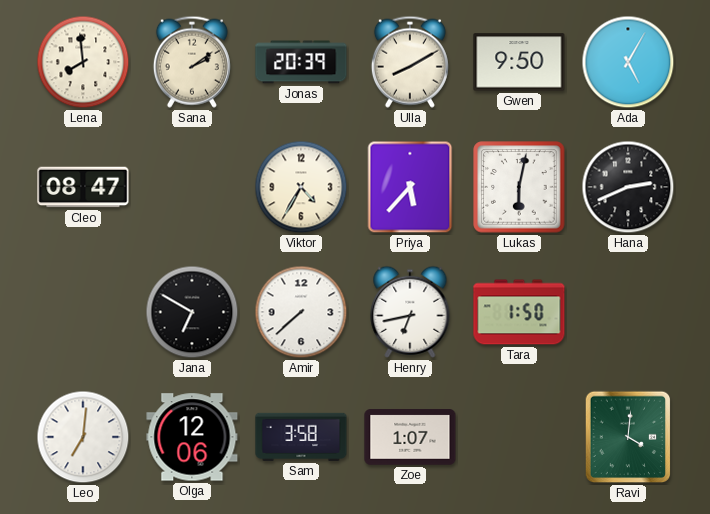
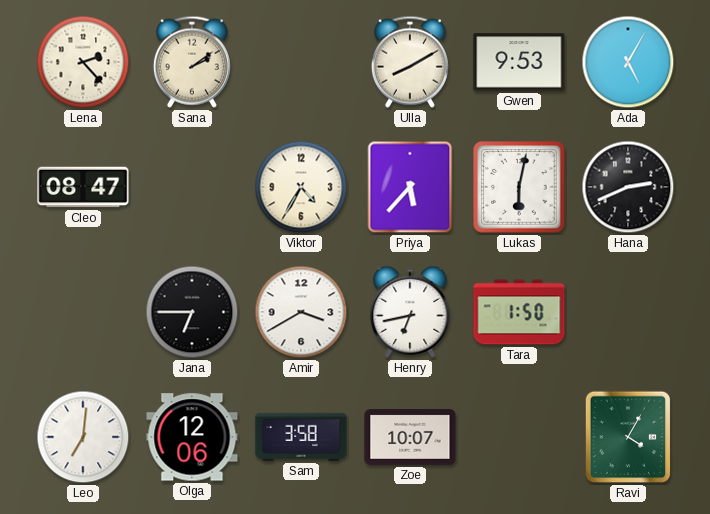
Lena: 7:59 -> 2:23 (83, 62)
Jonas: 20:39 -> none (301, 62)
Gwen: 9:50 -> 9:53 (519, 62)
Jana: 6:50 -> 6:45 (192, 312)
Amir: 7:38 -> 3:40 (301, 312)
Zoe: 1:07 -> 10:07 (410, 437)
Ravi: 4:01 -> 4:05 (628, 437)
